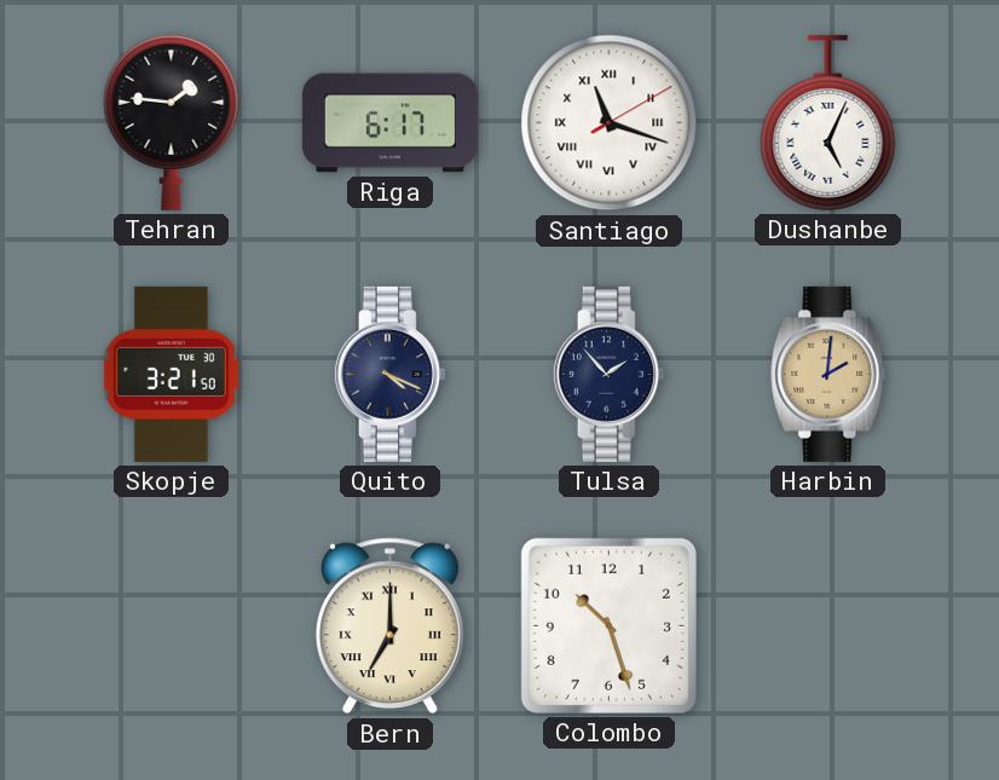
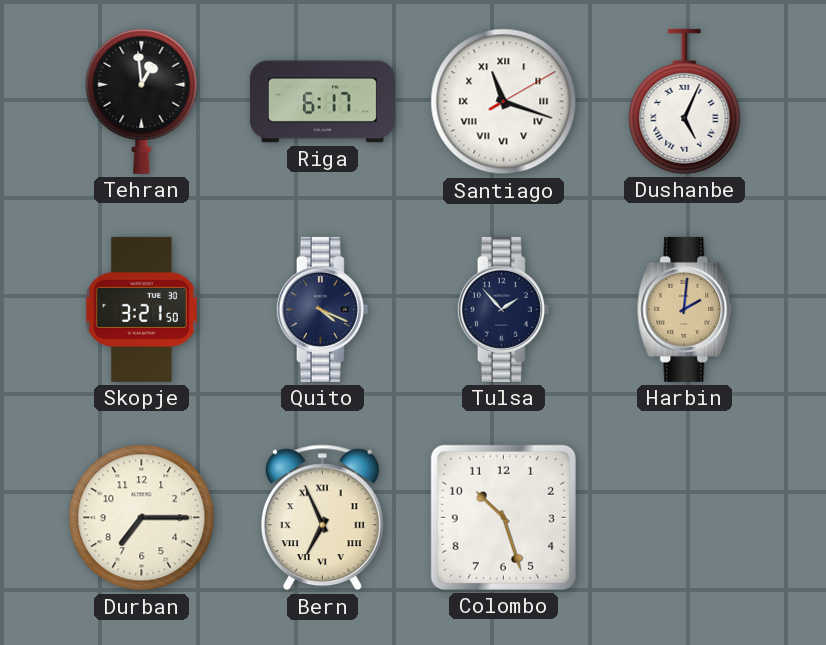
Tehran: 1:46 -> 12:59 (142, 101)
Durban: none -> 7:15 (142, 518)
Bern: 7:00 -> 6:56 (322, 518)
